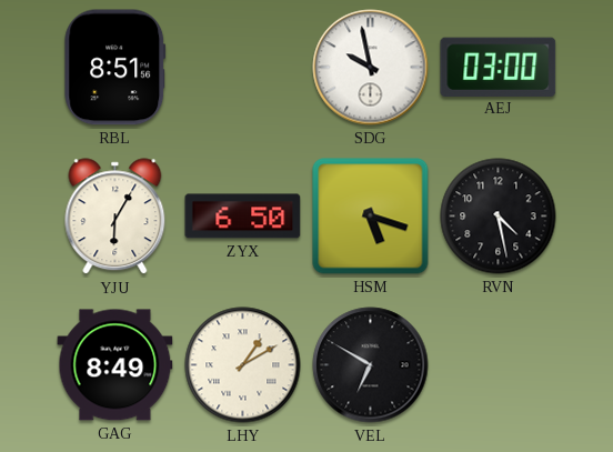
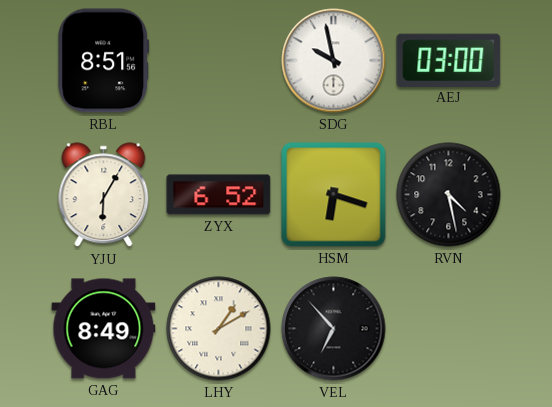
ZYX: 6:50 -> 6:52 (219, 195)
HSM: 5:18 -> 6:18 (334, 195)
VEL: 6:50 -> 6:53 (334, 329)
